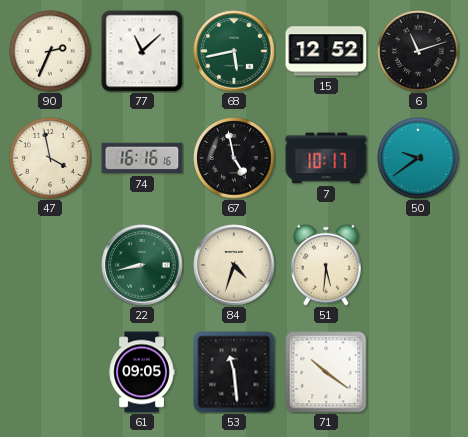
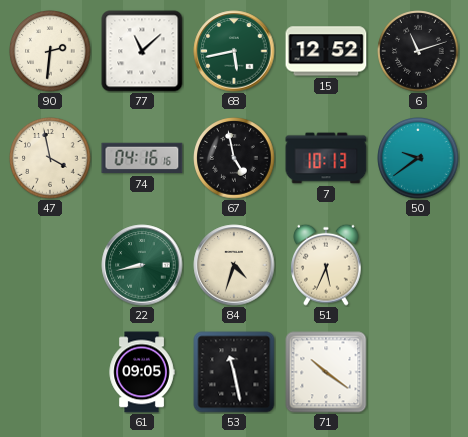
90: 2:34 -> 2:31 (50, 51)
74: 16:16 -> 04:16 (142, 158)
7: 10:17 -> 10:13 (326, 158)
51: 5:31 -> 5:34 (327, 265)
53: 11:29 -> 11:28 (234, 372)
